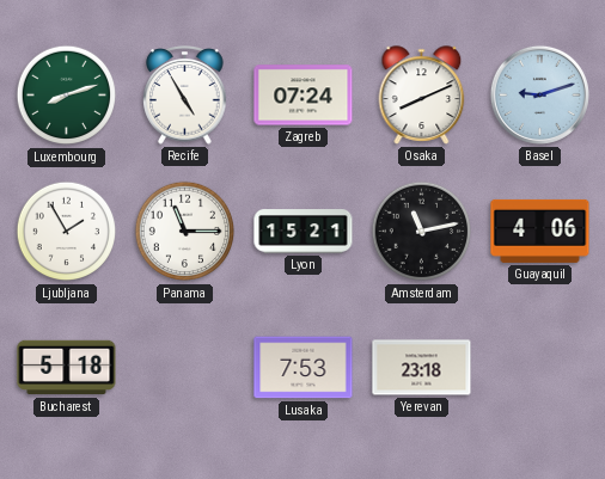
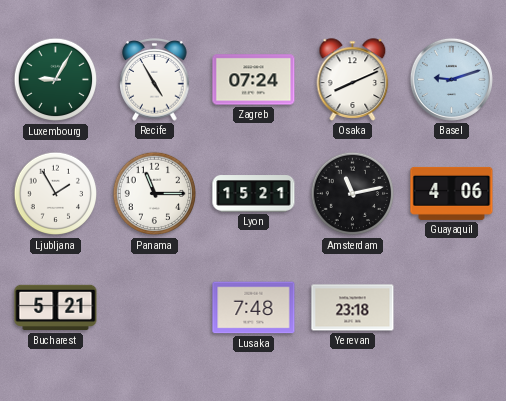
Luxembourg: 8:12 -> 9:05 (56, 80)
Bucharest: 5:18 -> 5:21 (56, 308)
Lusaka: 7:53 -> 7:48 (254, 308)
